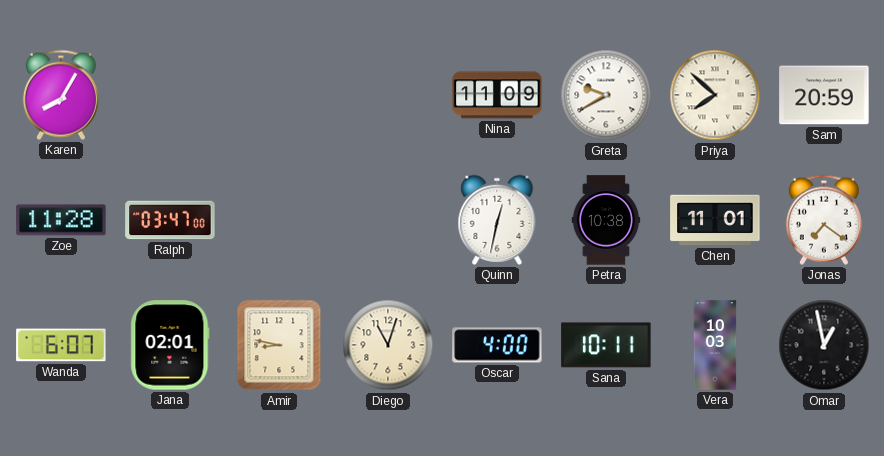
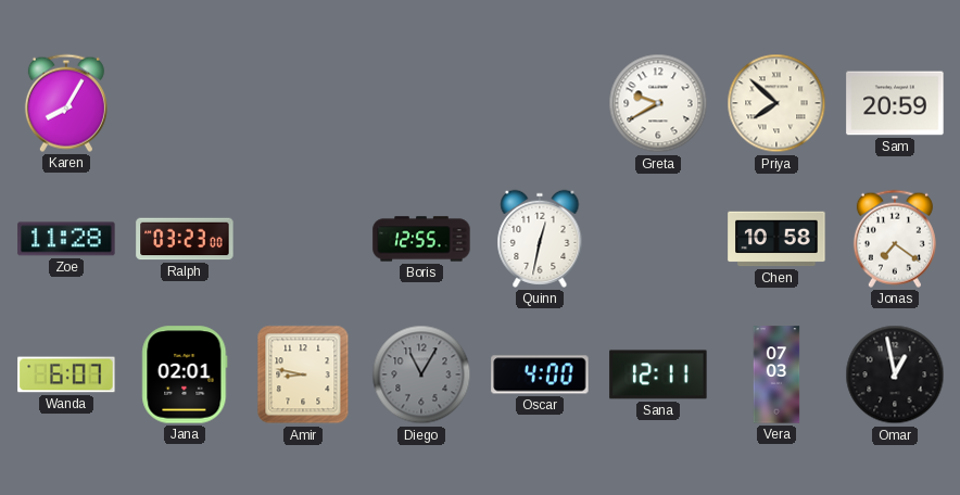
Nina: 11:09 -> none (497, 95)
Ralph: 03:47 -> 03:23 (185, 239)
Boris: none -> 12:55 (421, 239)
Petra: 10:38 -> none (606, 220)
Chen: 11:01 -> 10:58 (776, 239)
Diego: 11:03 -> 11:05 (421, 375)
Diego dial: cream -> grey (421, 375)
Sana: 10:11 -> 12:11 (658, 375)
Vera: 10:03 -> 07:03 (776, 375)
